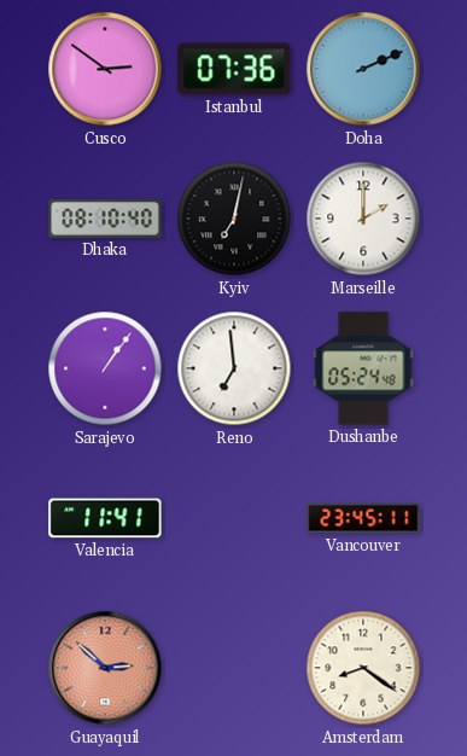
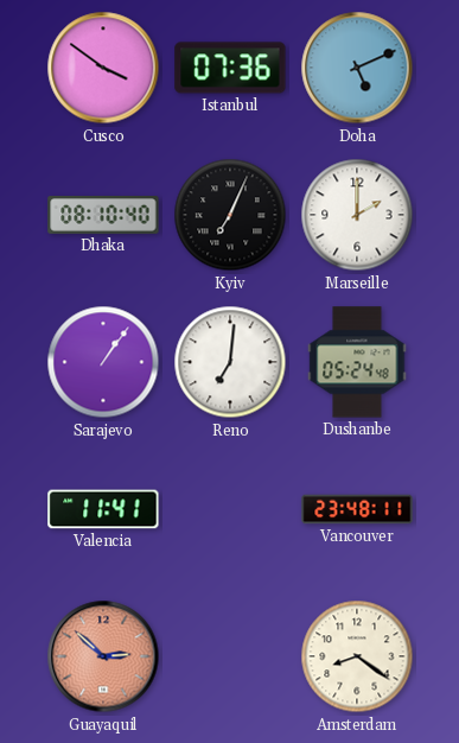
Cusco: 2:51 -> 3:51 (103, 68)
Doha: 2:11 -> 5:11 (357, 68)
Kyiv: 7:02 -> 7:04 (230, 215)
Reno: 6:59 -> 7:01 (230, 362)
Vancouver: 23:45 -> 23:48 (357, 509)
